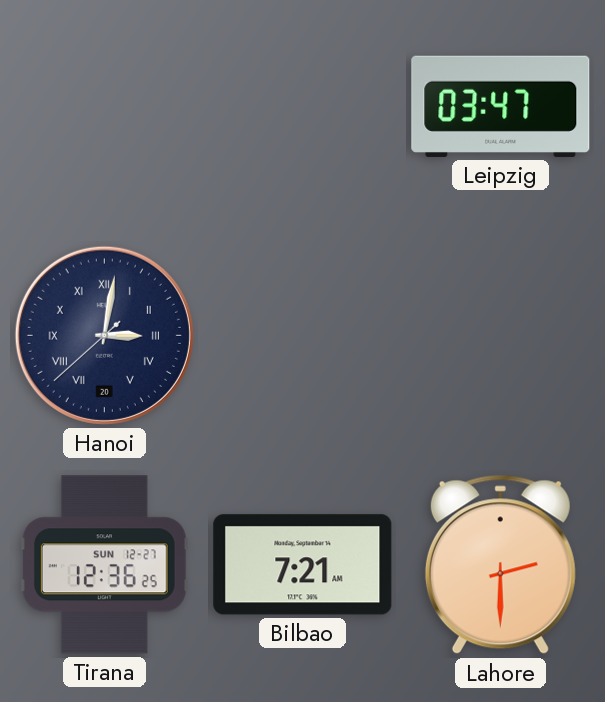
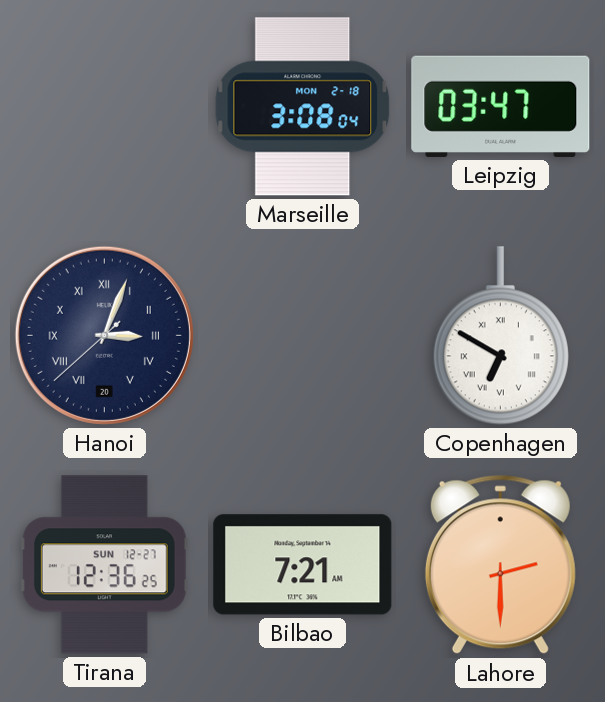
Marseille: none -> 3:08 (303, 107)
Hanoi: 3:01 -> 3:03 (104, 335)
Copenhagen: none -> 6:50 (500, 336)
